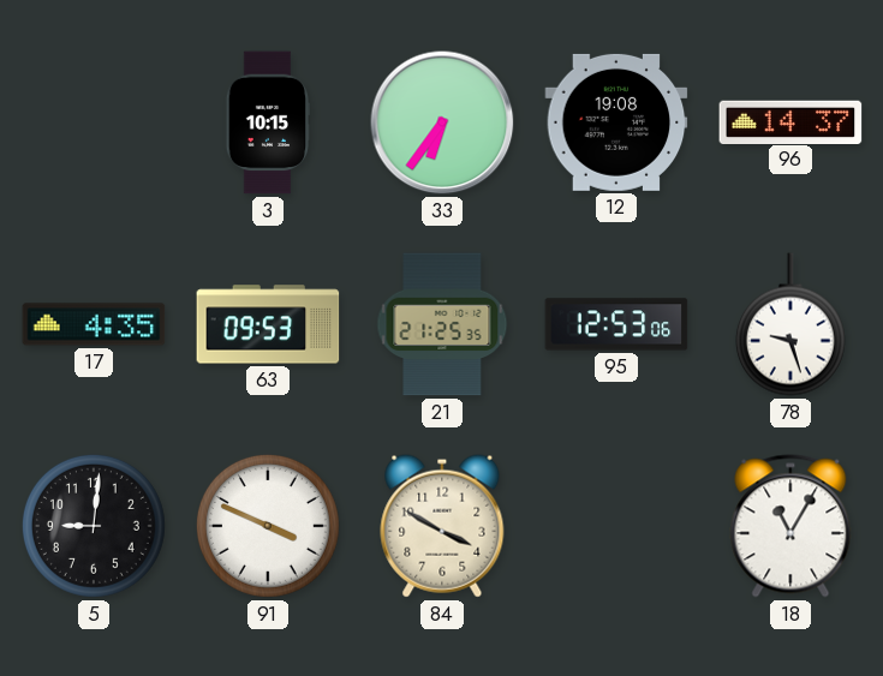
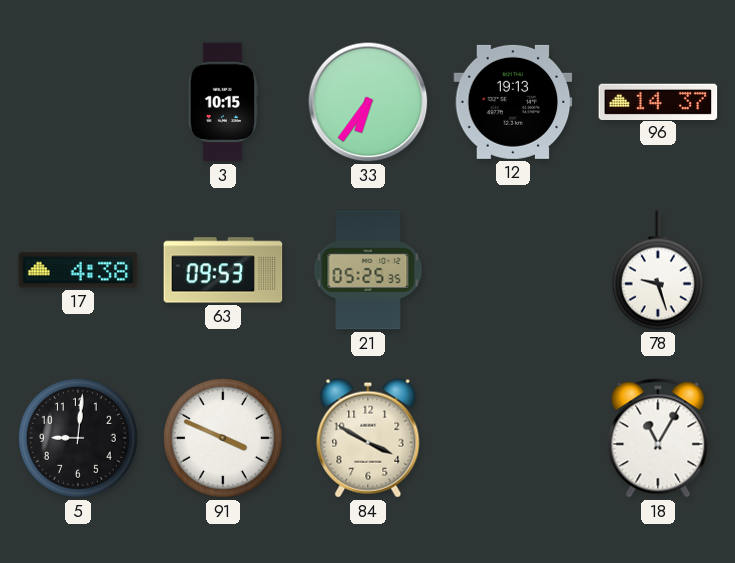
12: 19:08 -> 19:13 (513, 102)
17: 4:35 -> 4:38 (78, 270)
21: 21:25 -> 05:25 (368, 270)
95: 12:53 -> none (616, 324)
